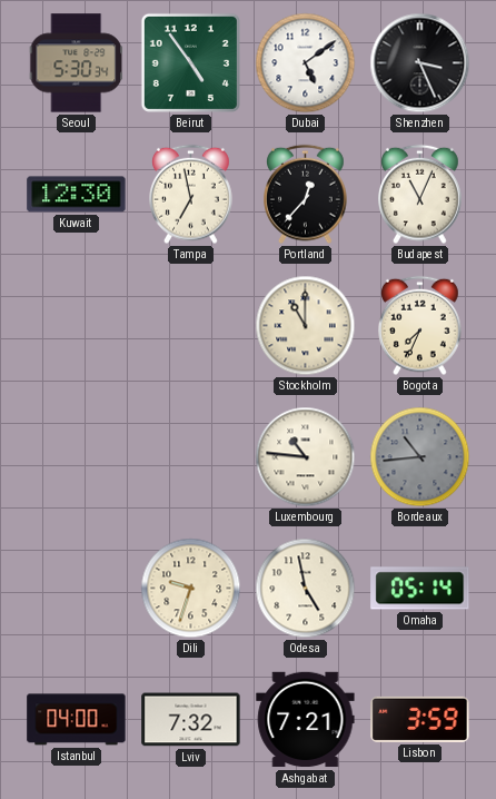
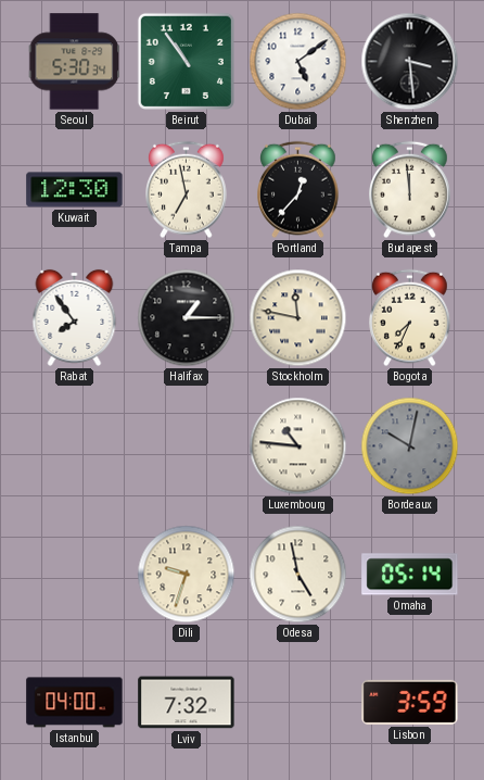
Beirut: 4:54 -> 10:54 (186, 61)
Shenzhen: 3:26 -> 3:29 (410, 62)
Budapest: 11:04 -> 11:59 (410, 190)
Rabat: none -> 7:54 (75, 317)
Halifax: none -> 1:15 (187, 318)
Stockholm: 11:00 -> 11:47 (298, 318)
Bordeaux: 10:44 -> 10:02 (410, 446)
Ashgabat: 7:21 -> none (306, 720)
